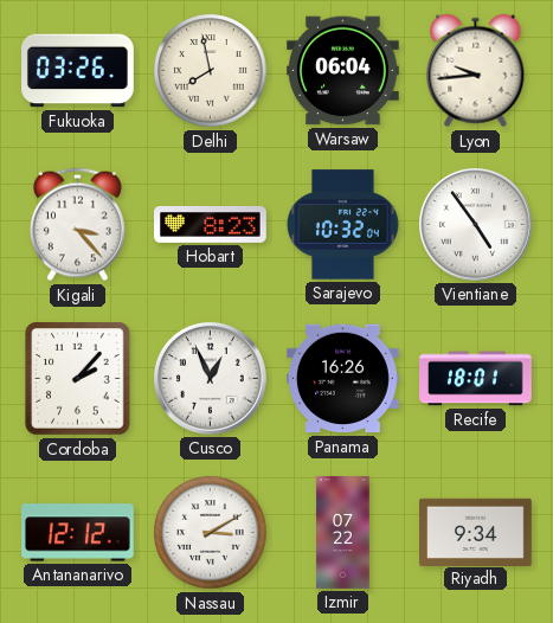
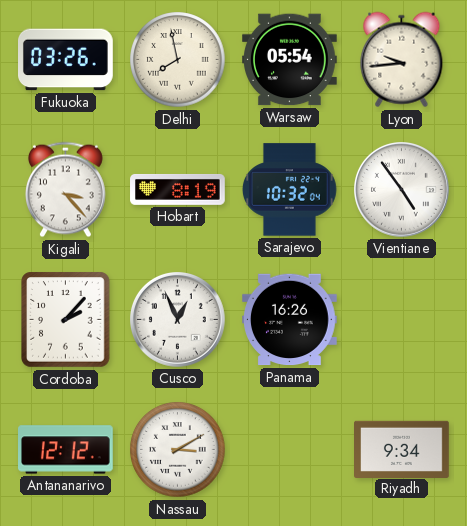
Warsaw: 06:04 -> 05:54 (290, 60)
Hobart: 8:23 -> 8:19 (178, 189)
Recife: 18:01 -> none (476, 379)
Izmir: 07:22 -> none (343, 533)
